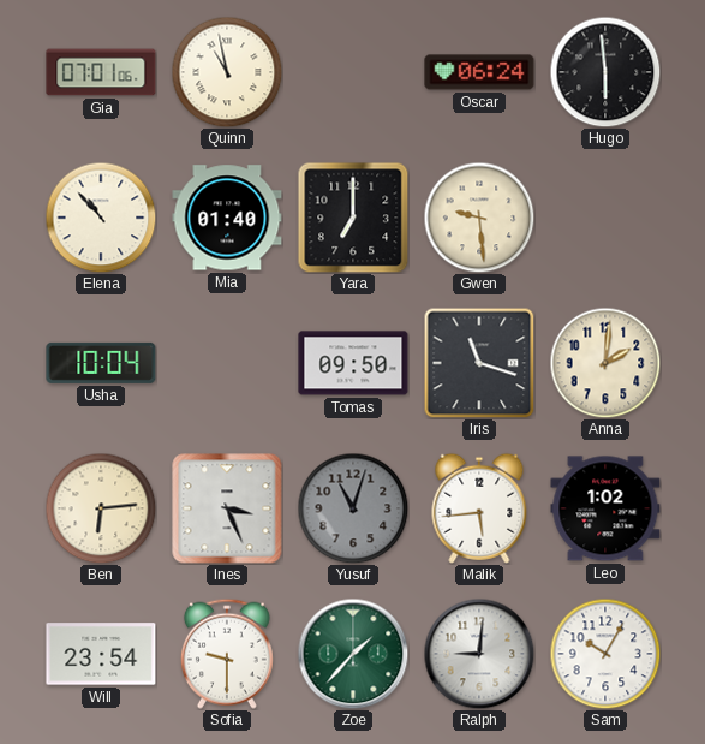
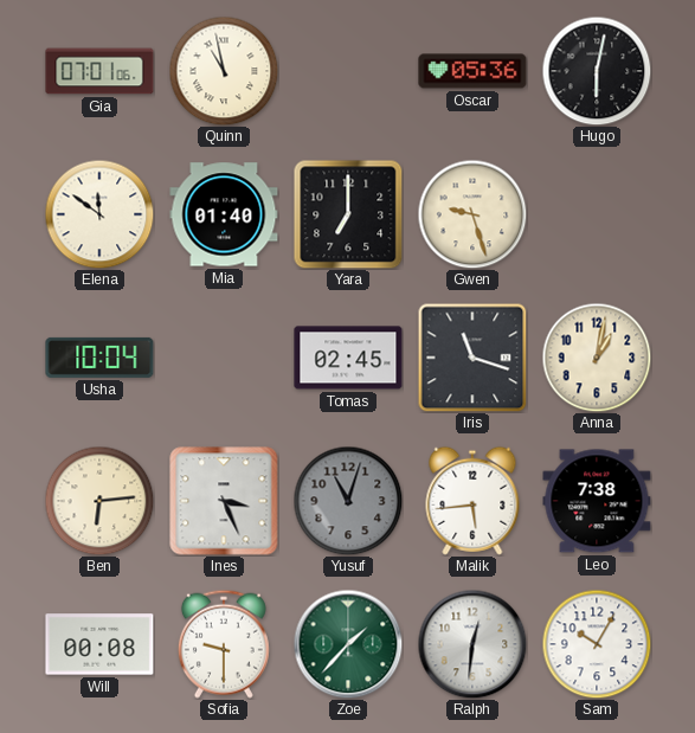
Oscar: 06:24 -> 05:36 (472, 71)
Hugo: 5:59 -> 6:02 (597, 71)
Elena: 10:53 -> 11:51 (99, 214)
Gwen: 9:29 -> 9:27 (472, 214)
Tomas: 09:50 -> 02:45 (348, 358)
Anna: 2:01 -> 1:02 (597, 358)
Leo: 1:02 -> 7:38 (597, 501)
Will: 23:54 -> 00:08 (99, 644)
Ralph: 9:01 -> 12:31 (472, 644)
